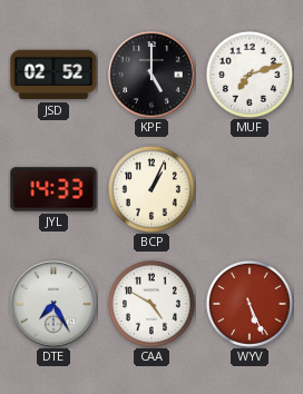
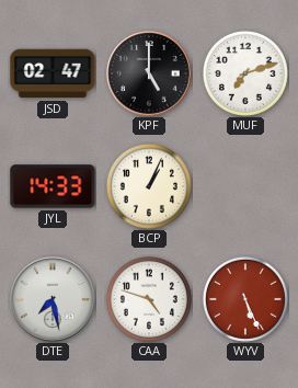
JSD: 02:52 -> 02:47 (53, 73)
DTE: 7:25 -> 7:28 (53, 299)
CAA: 4:50 -> 4:48 (149, 299)
